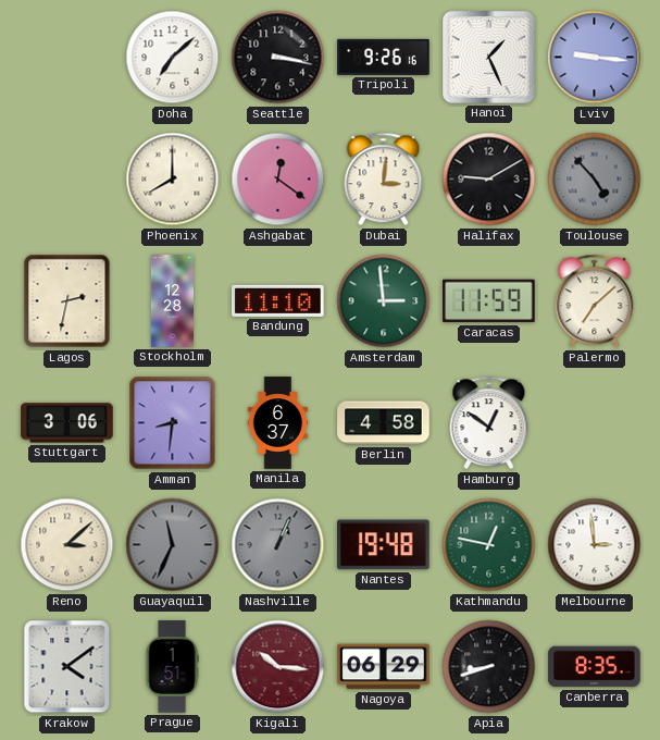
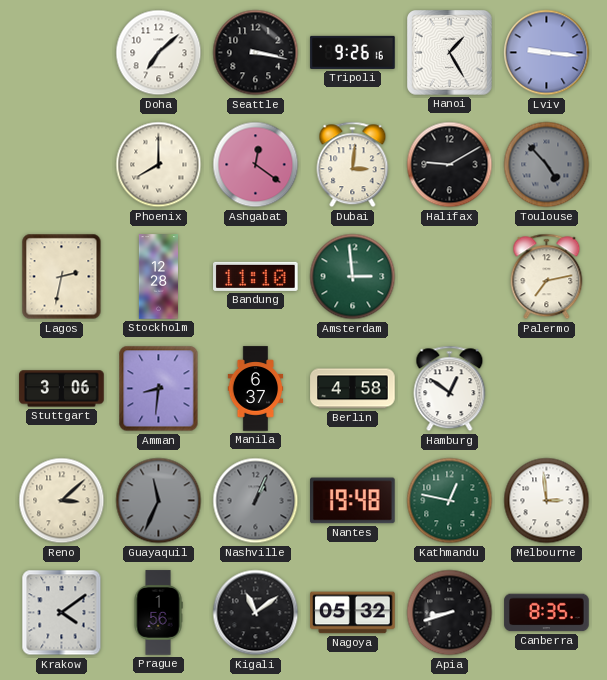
Hanoi: 1:26 -> 1:25 (450, 53)
Caracas: 11:59 -> none (489, 301)
Palermo: 7:08 -> 7:13 (547, 277)
Prague: 1:51 -> 1:56 (158, 613)
Kigali: 10:16 -> 11:09 (256, 613)
Kigali dial: burgundy -> black (256, 613)
Nagoya: 06:29 -> 05:32 (353, 613)
